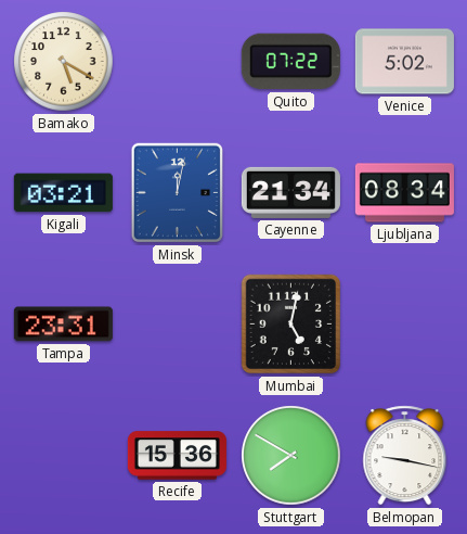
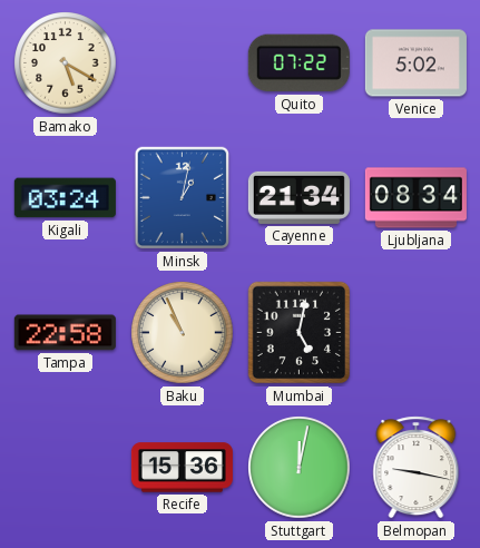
Kigali: 03:21 -> 03:24 (65, 198)
Minsk: 12:02 -> 1:02 (183, 198)
Tampa: 23:31 -> 22:58 (65, 333)
Baku: none -> 10:56 (183, 333)
Stuttgart: 7:50 -> 12:02 (300, 468)
